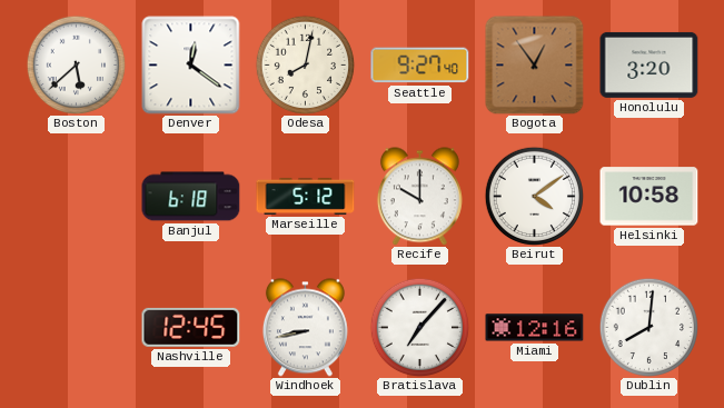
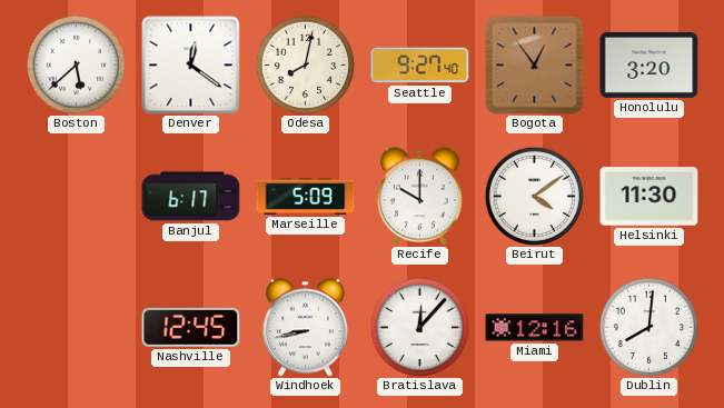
Banjul: 6:18 -> 6:17 (191, 197)
Marseille: 5:12 -> 5:09 (306, 196)
Helsinki: 10:58 -> 11:30 (649, 197)
Bratislava: 7:07 -> 12:07 (419, 327)
